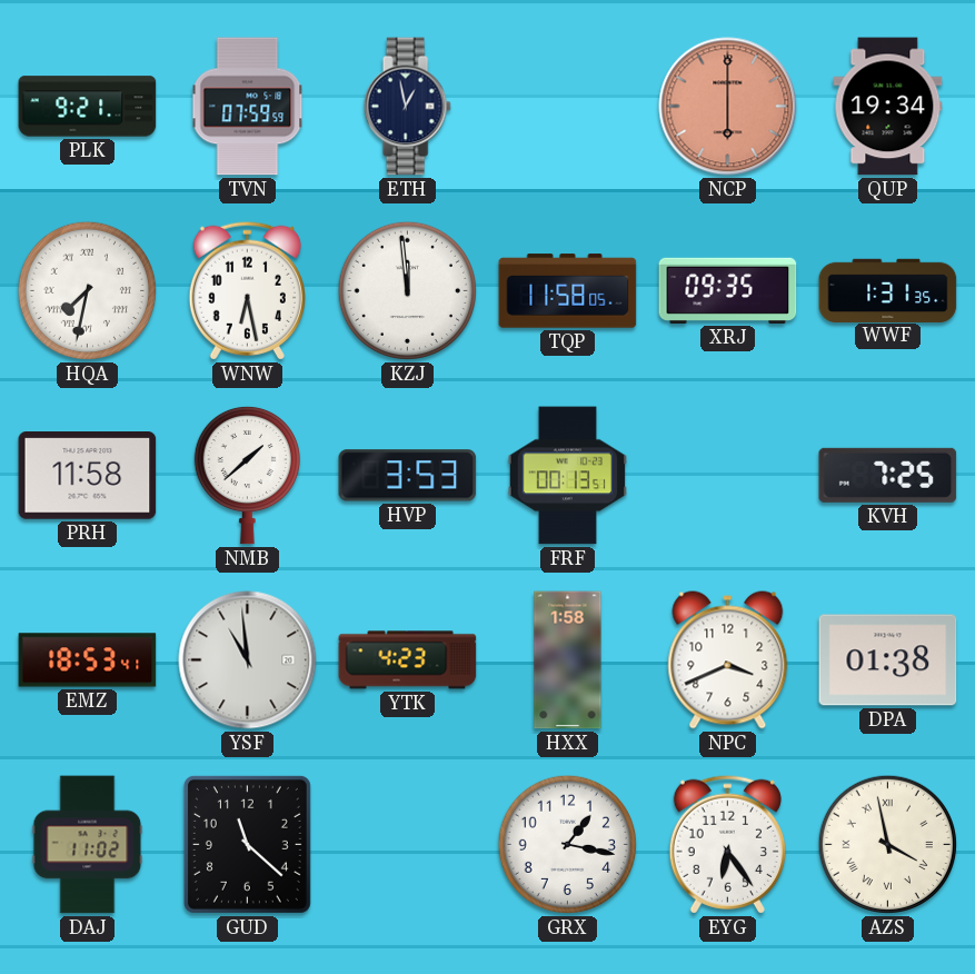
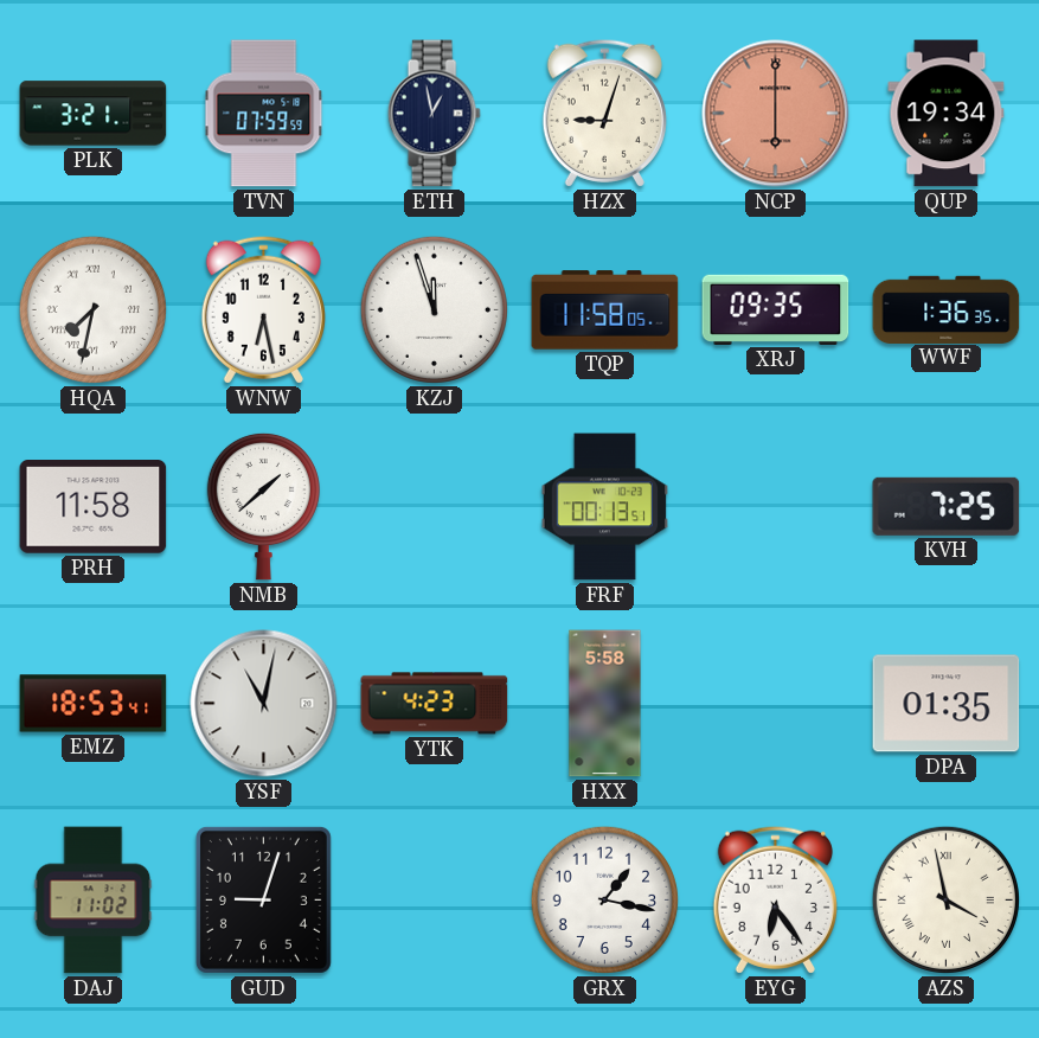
PLK: 9:21 -> 3:21 (94, 114)
HZX: none -> 9:03 (604, 113)
KZJ: 11:59 -> 11:57 (434, 309)
WWF: 1:31 -> 1:36 (947, 309)
HVP: 3:53 -> none (408, 476)
YSF: 10:59 -> 11:02 (264, 704)
HXX: 1:58 -> 5:58 (605, 704)
NPC: 3:41 -> none (728, 660)
DPA: 01:38 -> 01:35 (947, 704)
GUD: 11:22 -> 9:03 (263, 899)
